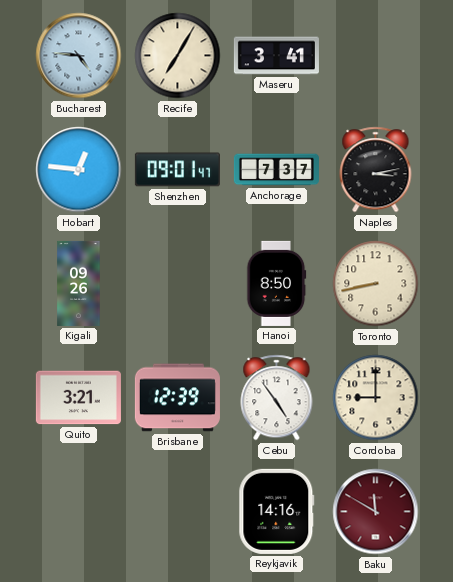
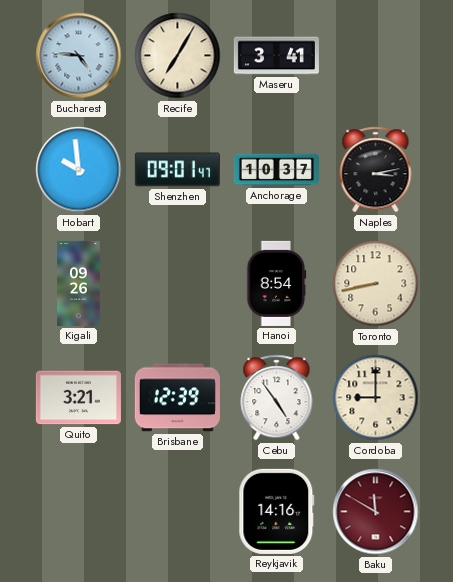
Hobart: 12:46 -> 9:59 (79, 170)
Anchorage: 7:37 -> 10:37 (276, 170)
Hanoi: 8:50 -> 8:54 (276, 283)
